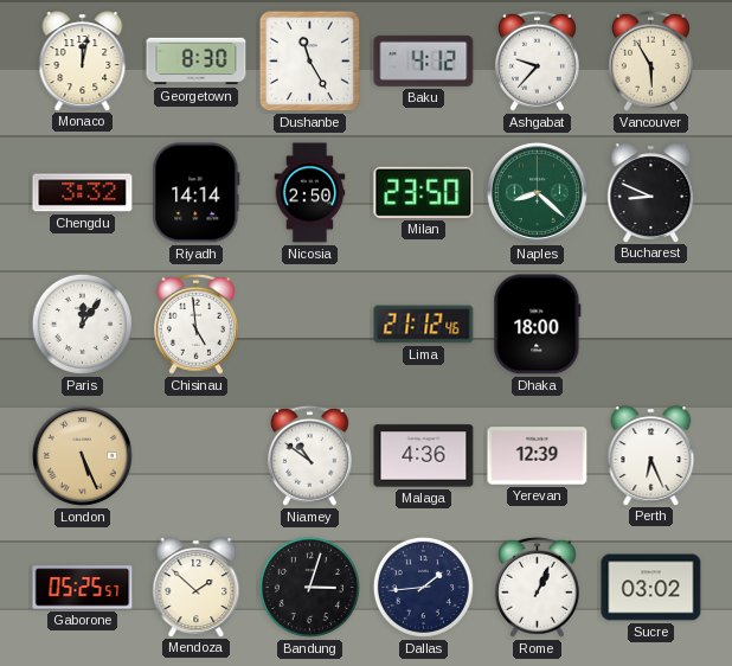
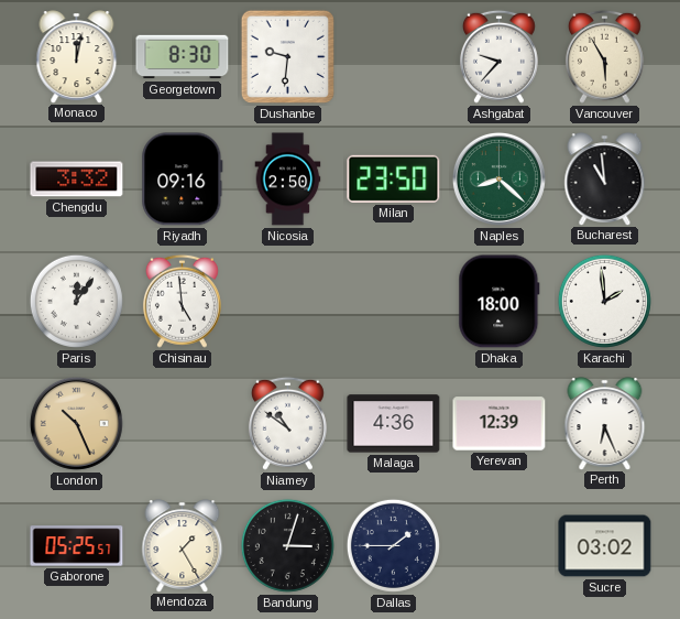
Dushanbe: 11:25 -> 9:31 (287, 56)
Baku: 4:12 -> none (424, 60)
Riyadh: 14:14 -> 09:16 (183, 180)
Bucharest: 8:49 -> 10:59 (605, 178)
Lima: 21:12 -> none (424, 325)
Karachi: none -> 1:59 (604, 301)
London: 5:26 -> 10:26 (76, 423)
Mendoza: 1:52 -> 1:25 (183, 545)
Dallas: 1:44 -> 1:45 (393, 545)
Rome: 1:04 -> none (537, 587)
